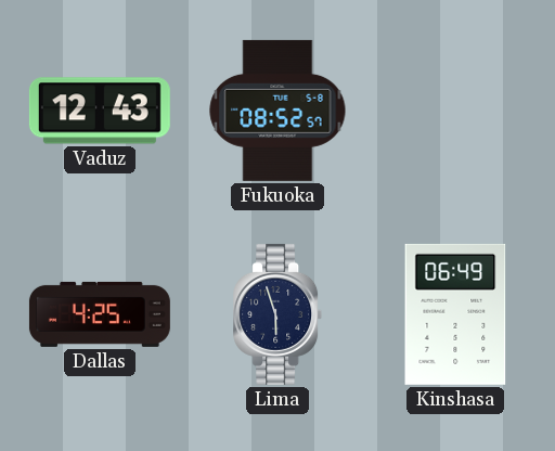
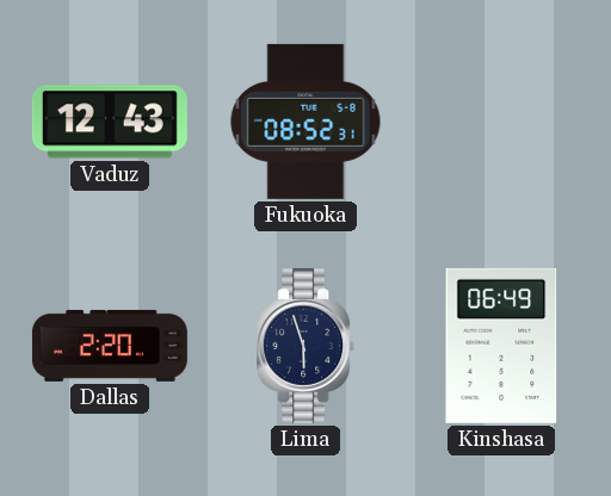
Fukuoka: 08:52:57 -> 08:52:31 (305, 122)
Dallas: 4:25 -> 2:20 (110, 346)
